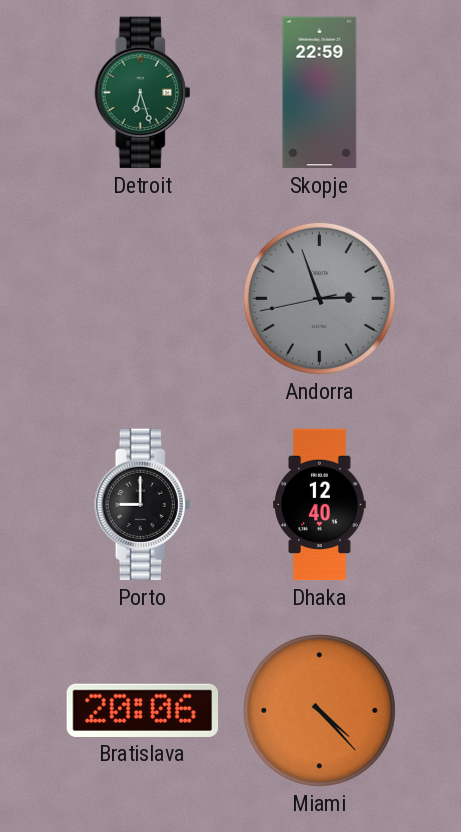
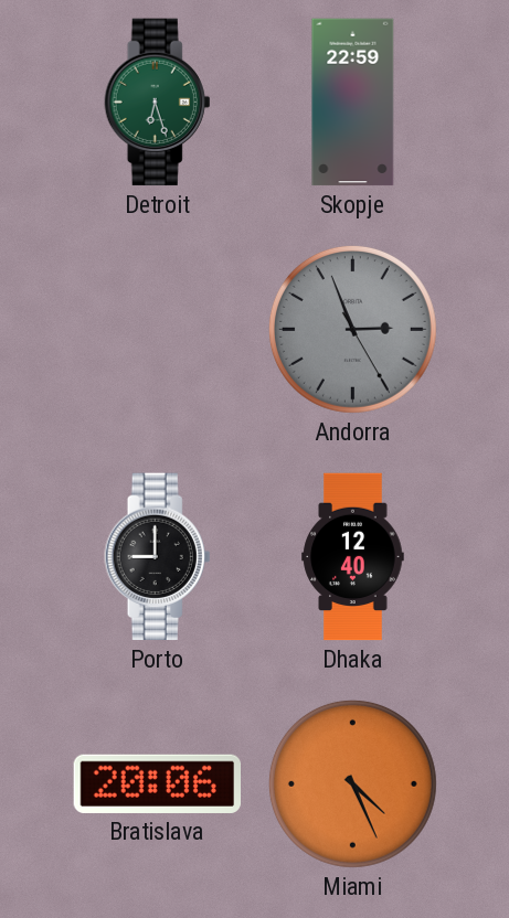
Andorra: 2:56:43 -> 2:56:25 (352, 329)
Miami: 4:23 -> 4:26 (352, 783)
